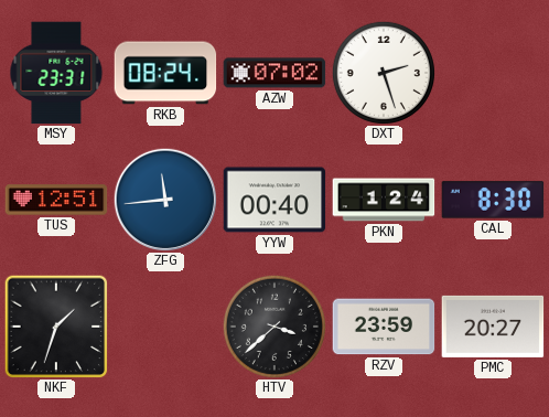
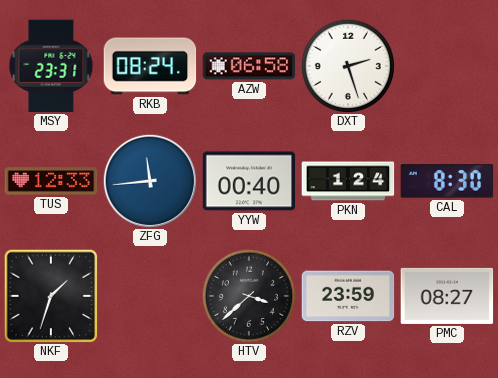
AZW: 07:02 -> 06:58 (249, 66)
TUS: 12:51 -> 12:33 (51, 181)
PMC: 20:27 -> 08:27 (447, 296)
